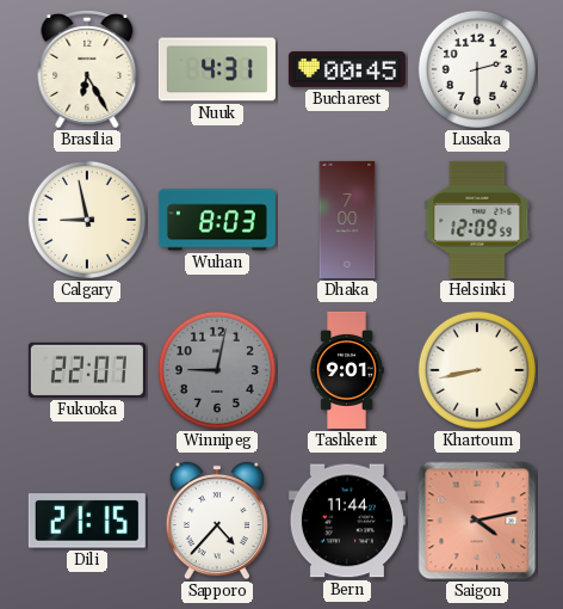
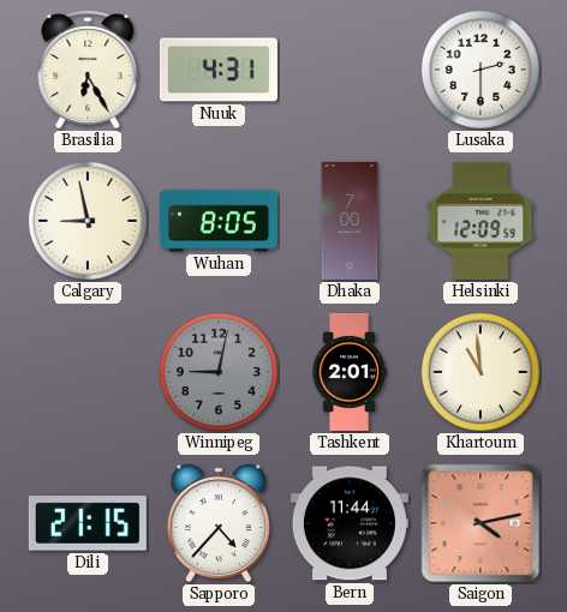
Bucharest: 00:45 -> none (347, 69)
Wuhan: 8:03 -> 8:05 (219, 221)
Fukuoka: 22:07 -> none (87, 370)
Tashkent: 9:01 -> 2:01 (350, 372)
Khartoum: 8:43 -> 10:59 (481, 372)
